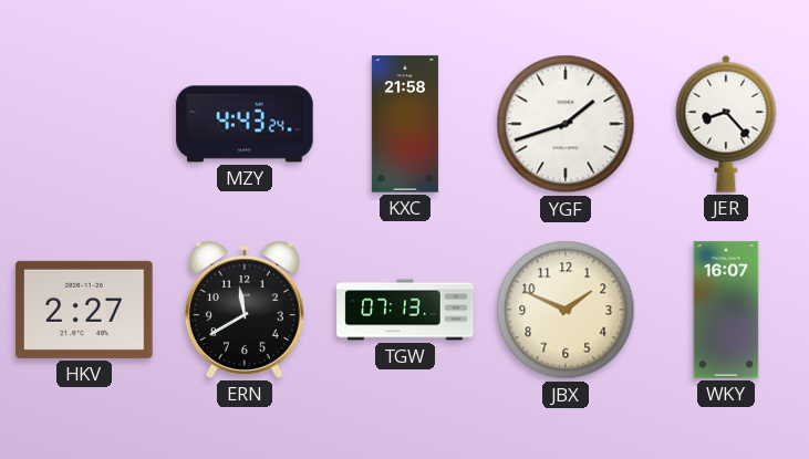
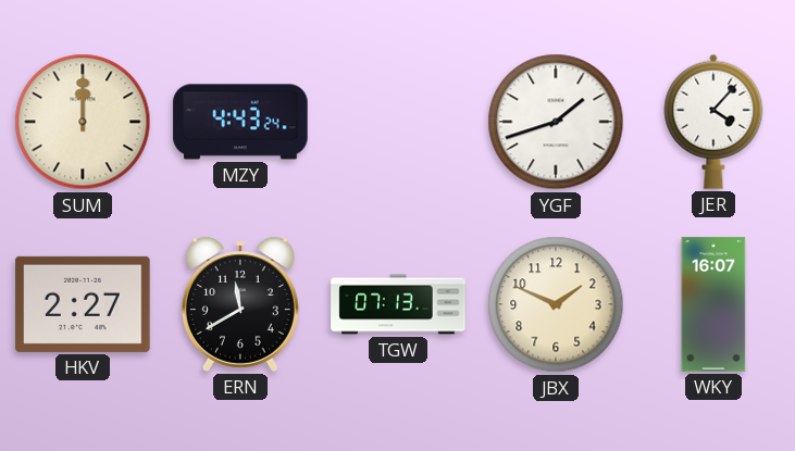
SUM: none -> 12:00 (83, 122)
KXC: 21:58 -> none (405, 124)
JER: 8:23 -> 4:07 (713, 122)
